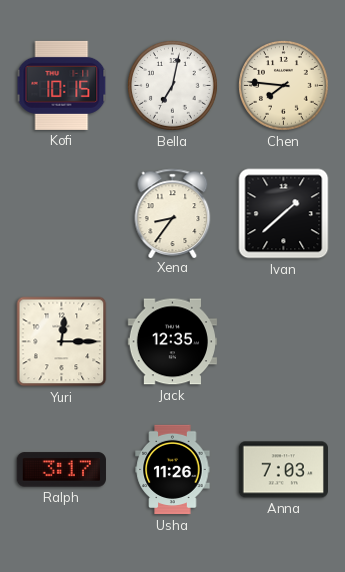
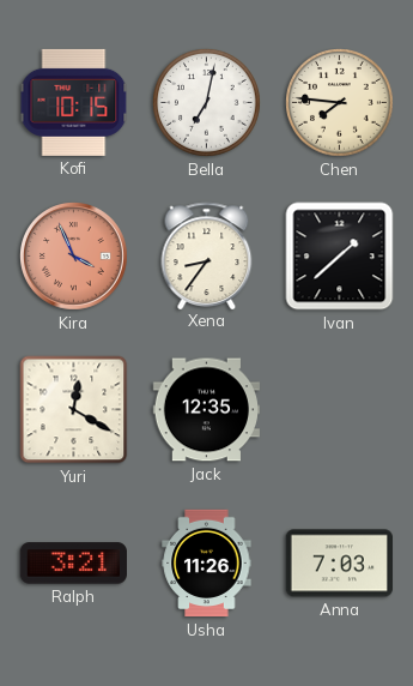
Kira: none -> 3:56 (74, 257)
Yuri: 12:15 -> 12:20 (74, 410)
Ralph: 3:17 -> 3:21 (73, 564)
